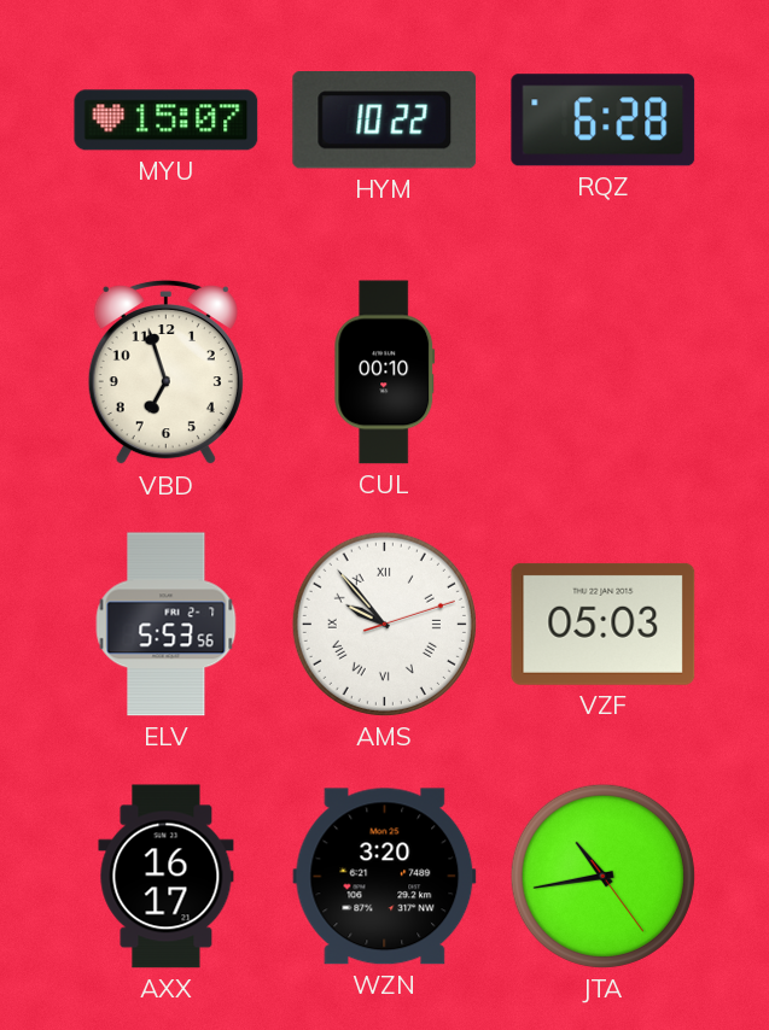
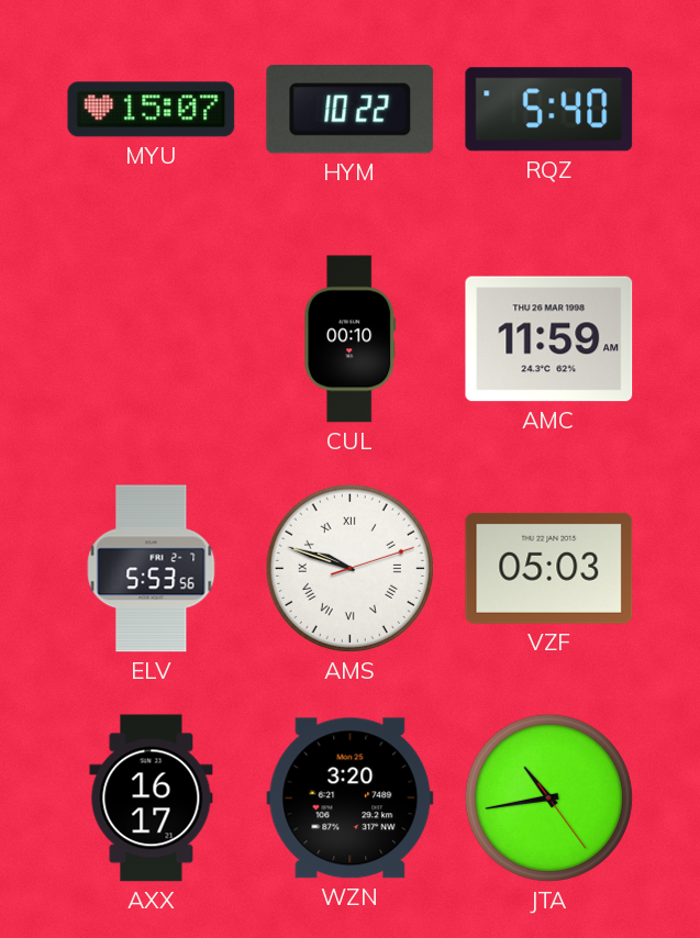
RQZ: 6:28 -> 5:40 (549, 110)
VBD: 6:57 -> none (165, 373)
AMC: none -> 11:59 (549, 339)
AMS: 9:53 -> 9:48 (349, 568)
